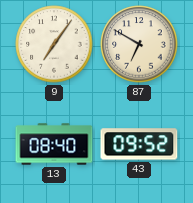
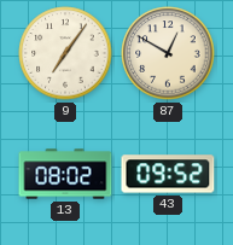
87: 6:50 -> 12:50 (168, 53)
13: 08:40 -> 08:02 (65, 174)
